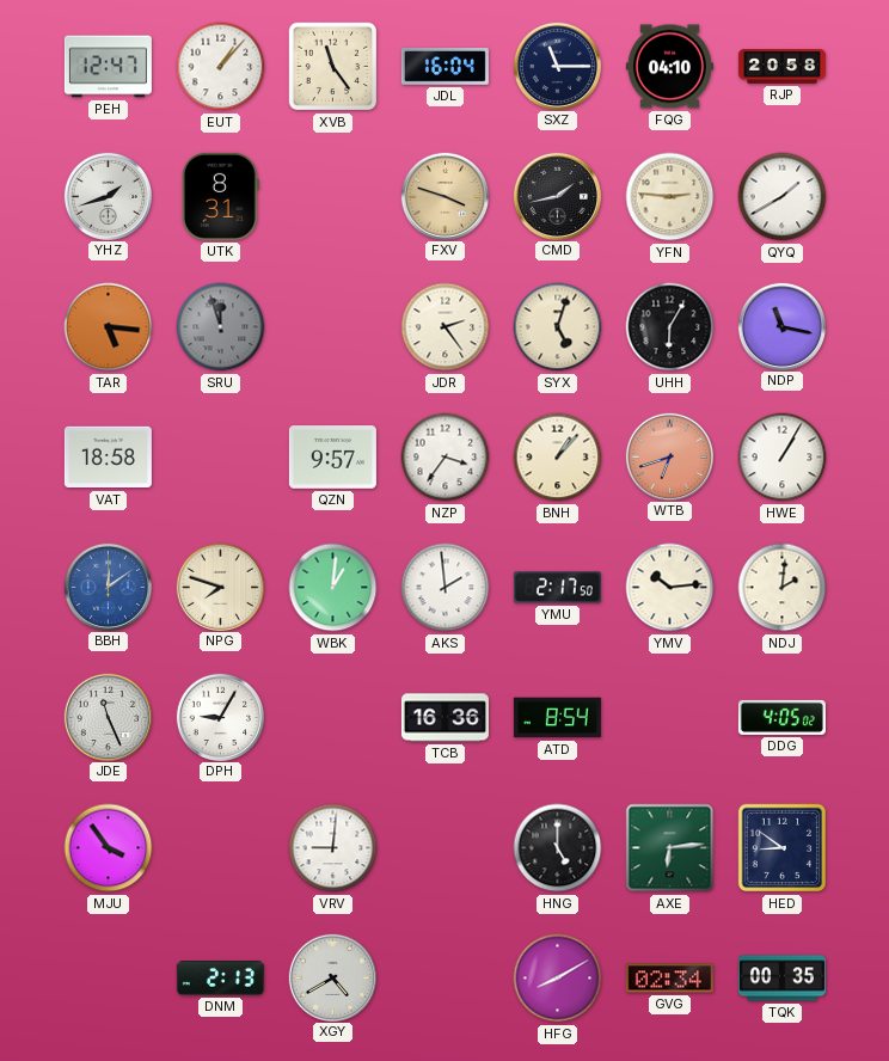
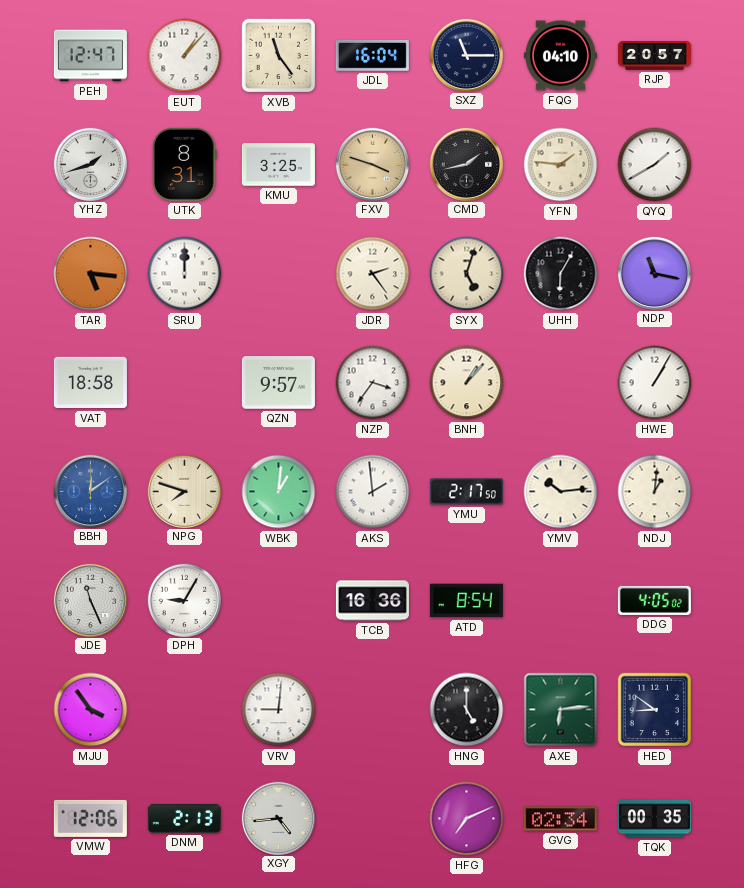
RJP: 20:58 -> 20:57 (654, 56)
KMU: none -> 3:25 (278, 165)
YFN: 2:46 -> 1:46 (561, 165)
SRU: 11:57 -> 12:00 (185, 274)
SRU dial: grey -> white (185, 274)
WTB: 6:42 -> none (669, 456)
NDJ: 2:01 -> 1:01 (655, 492)
VMW: none -> 12:06 (90, 818)
XGY: 4:40 -> 4:44 (278, 818)
HFG: 8:10 -> 7:11 (467, 819)
